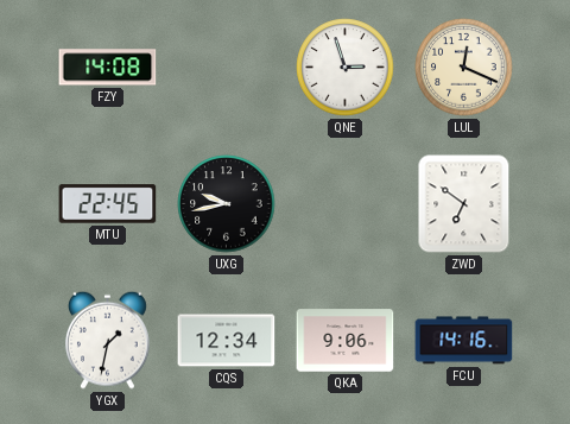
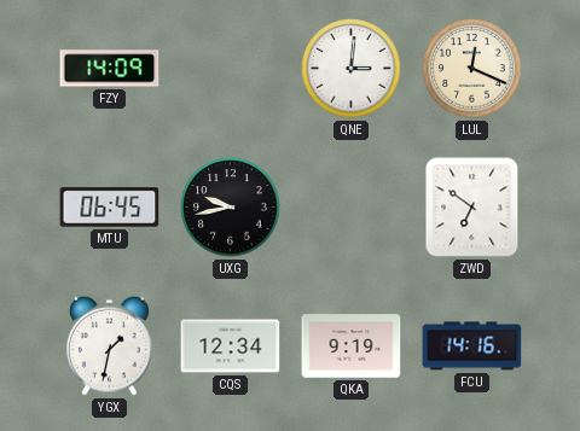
FZY: 14:08 -> 14:09 (110, 69)
QNE: 2:57 -> 3:01 (352, 69)
MTU: 22:45 -> 06:45 (110, 208)
QKA: 9:06 -> 9:19 (352, 346)
